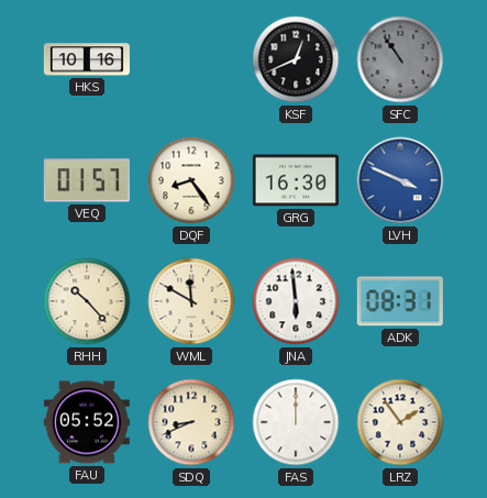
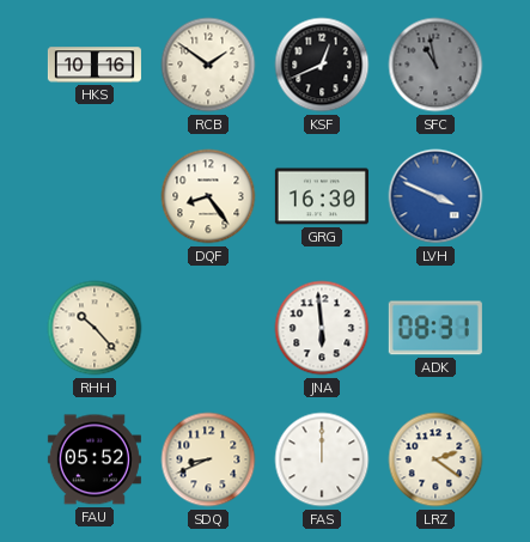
RCB: none -> 1:51 (208, 65)
SFC: 10:54 -> 10:58 (435, 65)
VEQ: 01:57 -> none (87, 180)
WML: 11:50 -> none (191, 301)
LRZ: 1:54 -> 2:21 (435, 459)
